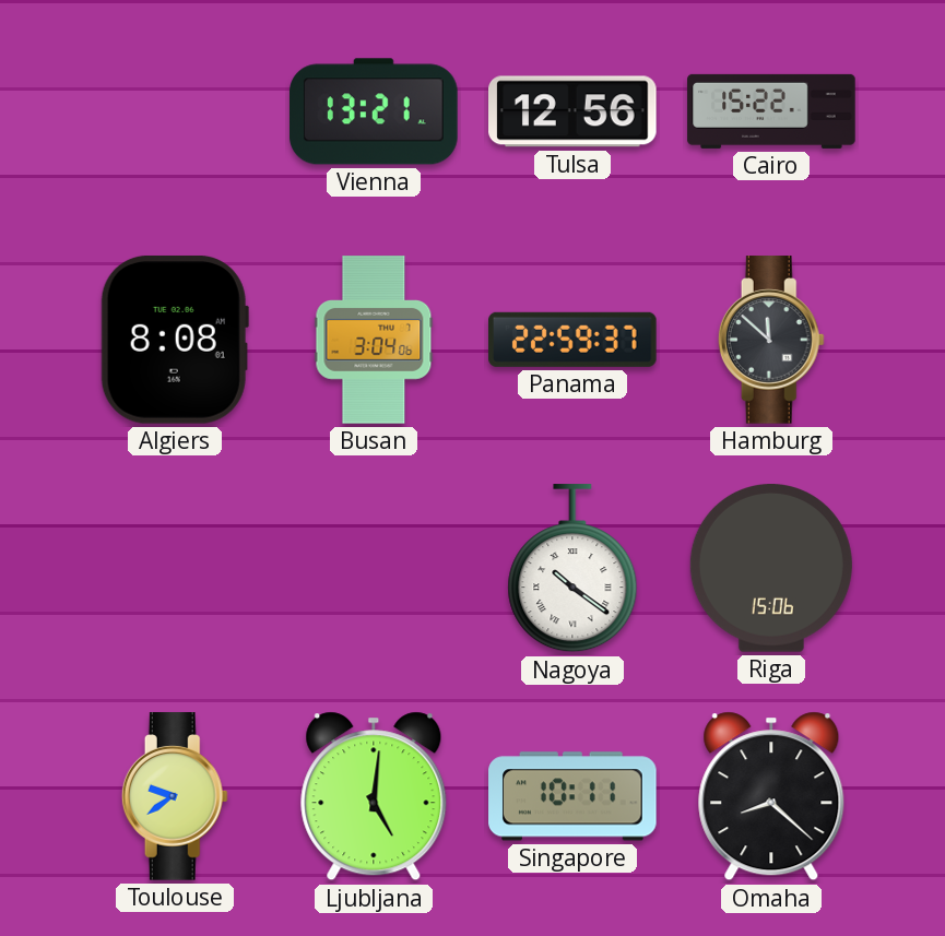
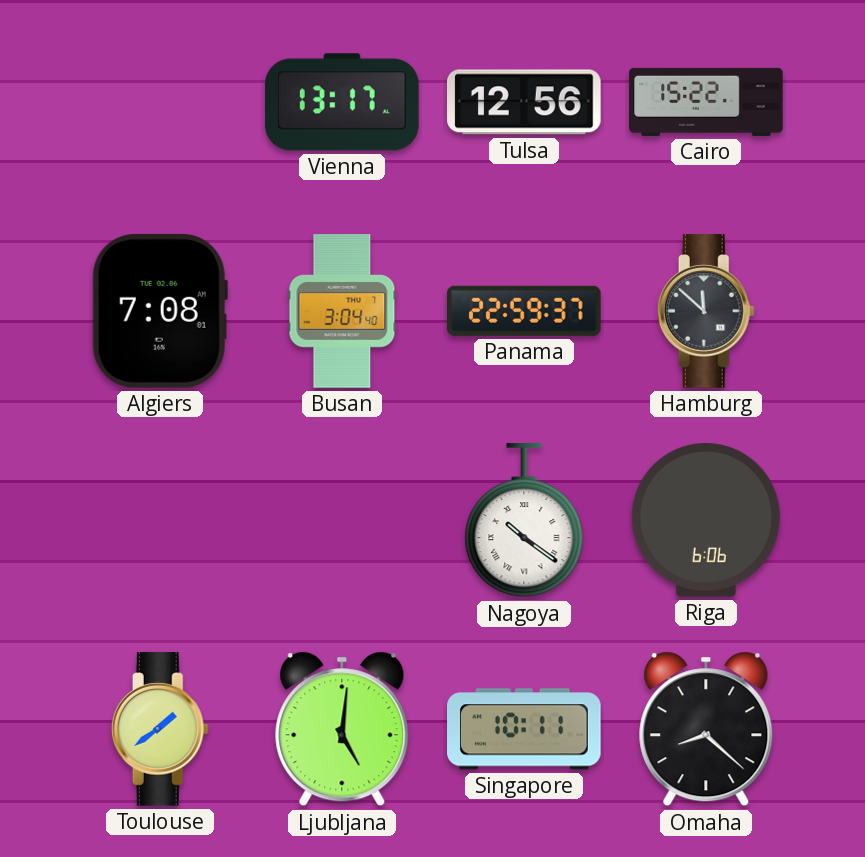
Vienna: 13:21 -> 13:17 (343, 102)
Algiers: 8:08 -> 7:08 (160, 311)
Busan: 3:04:06 -> 3:04:40 (342, 311)
Riga: 15:06 -> 6:06 (706, 521)
Toulouse: 9:39 -> 1:39 (160, 729)
